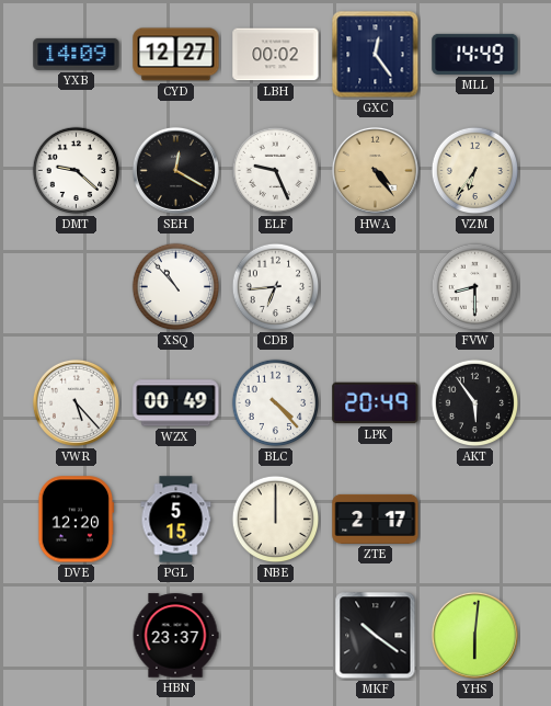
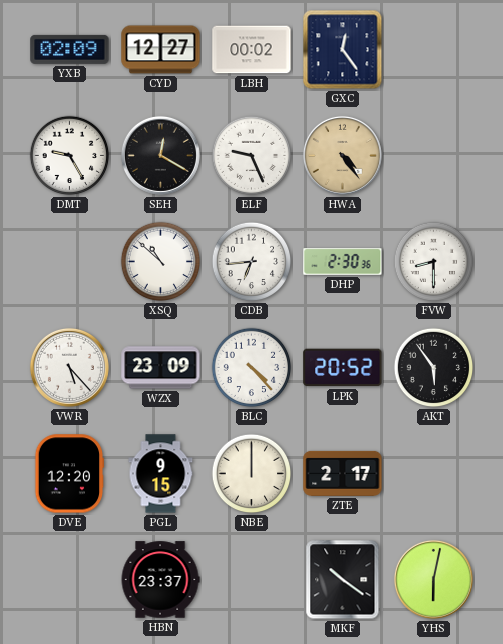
YXB: 14:09 -> 02:09 (70, 49)
MLL: 14:49 -> none (475, 54)
DMT: 9:22 -> 9:25 (70, 156)
VZM: 6:36 -> none (475, 171)
XSQ: 10:53 -> 10:52 (161, 262)
DHP: none -> 2:30 (343, 262)
WZX: 00:49 -> 23:09 (161, 368)
LPK: 20:49 -> 20:52 (343, 368)
PGL: 5:15 -> 9:15 (161, 474)
YHS: 6:01 -> 6:02 (433, 579)
